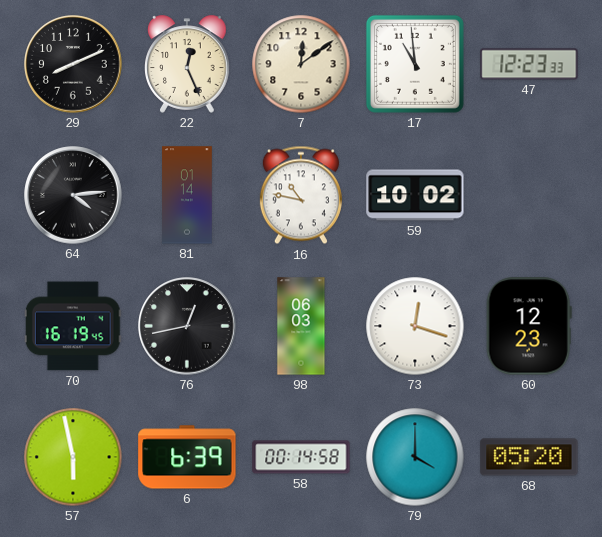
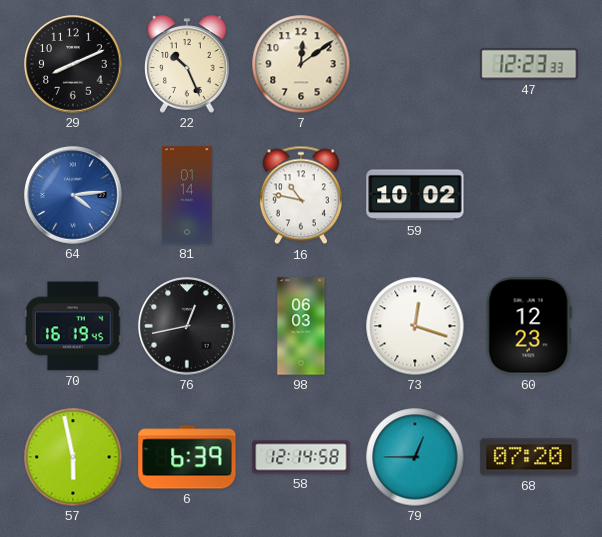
22: 12:26 -> 10:26 (187, 64)
17: 10:59 -> none (415, 64)
64 dial: black -> blue (73, 195)
58: 00:14 -> 12:14 (301, 457)
79: 4:00 -> 12:45 (415, 457)
68: 05:20 -> 07:20 (529, 457)
